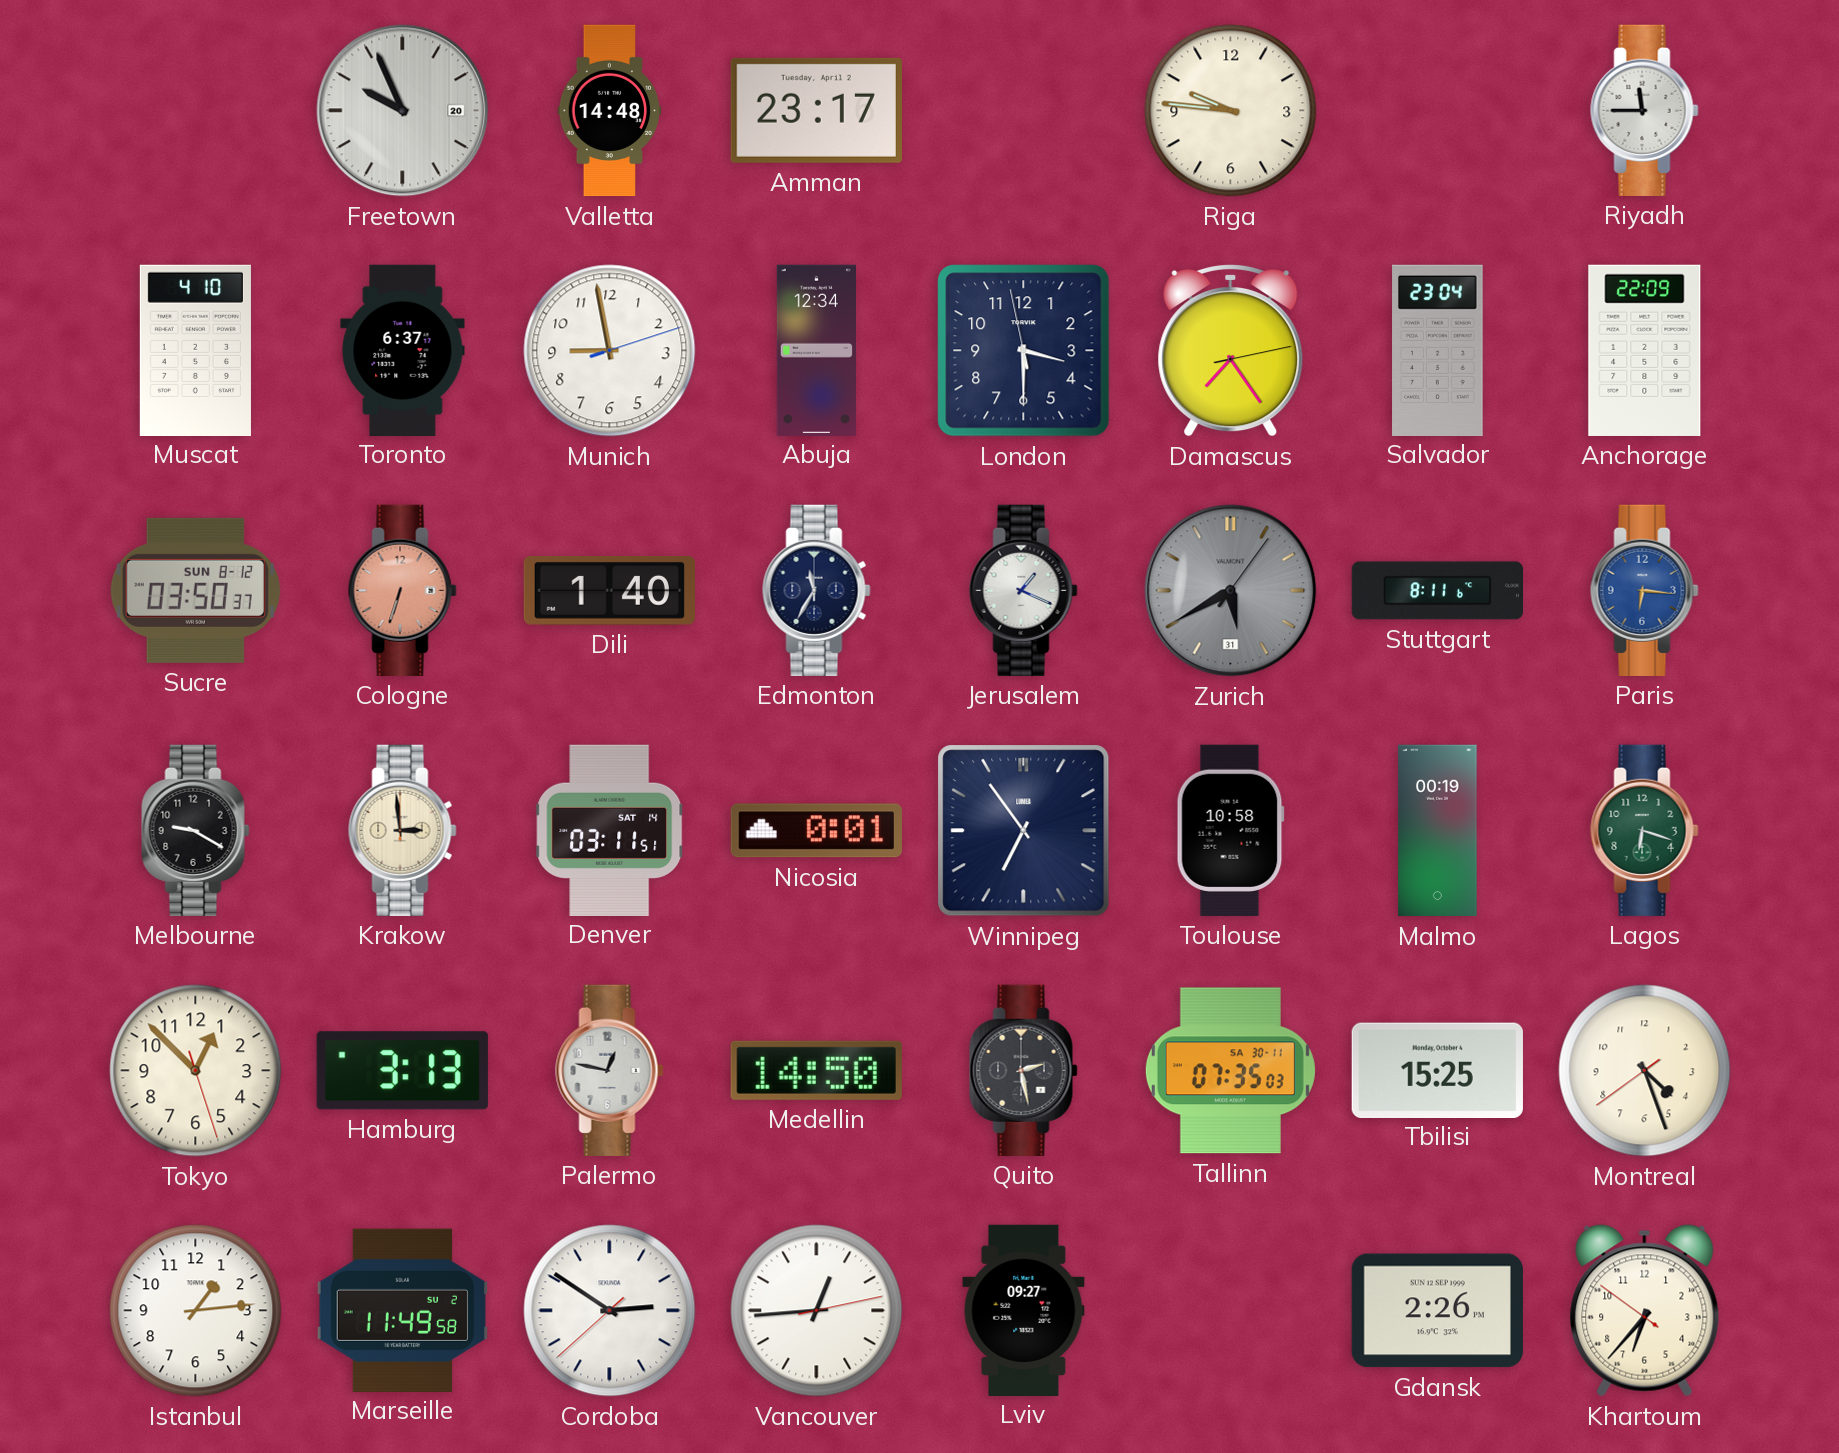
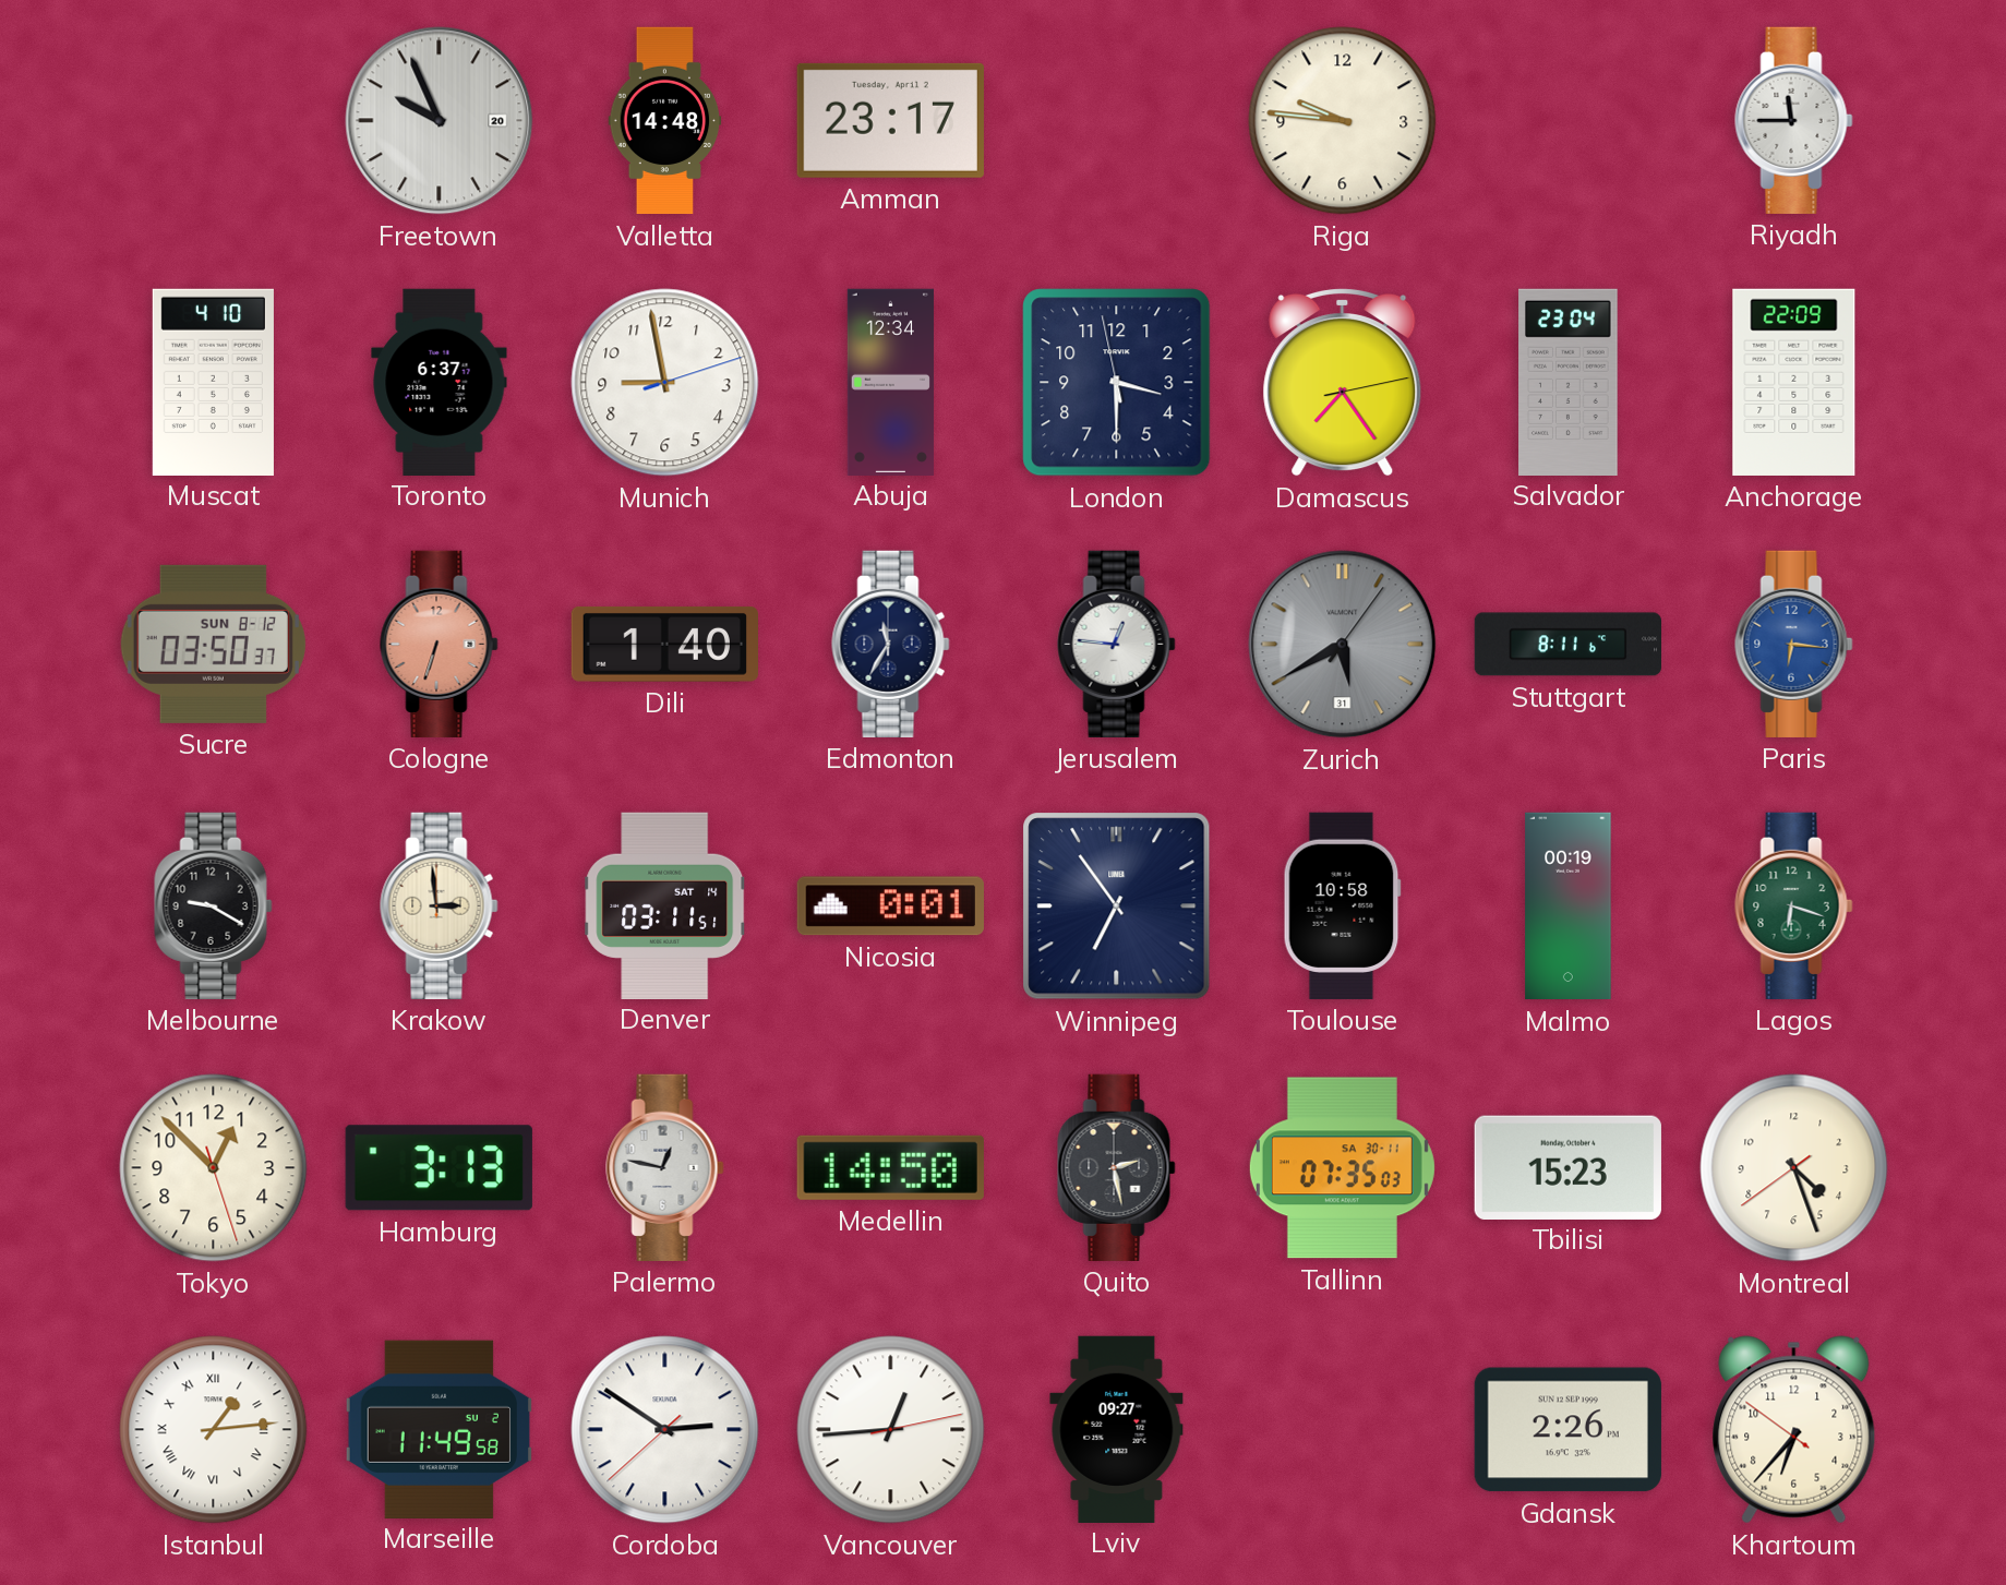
Jerusalem: 1:19 -> 12:46 (1117, 644)
Tbilisi: 15:25 -> 15:23 (1567, 1167)
Istanbul numerals: Arabic -> Roman (214, 1430)
